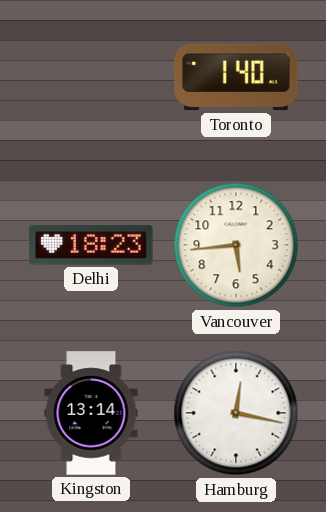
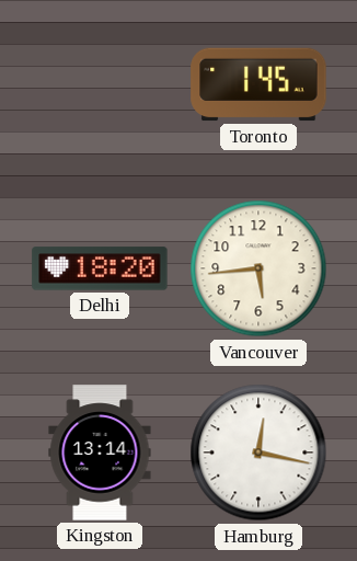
Toronto: 1:40 -> 1:45 (258, 84)
Delhi: 18:23 -> 18:20 (100, 268)
